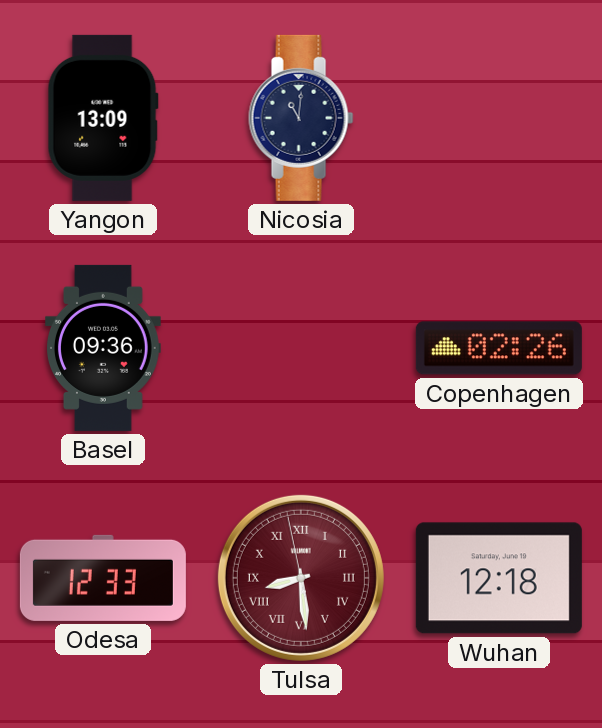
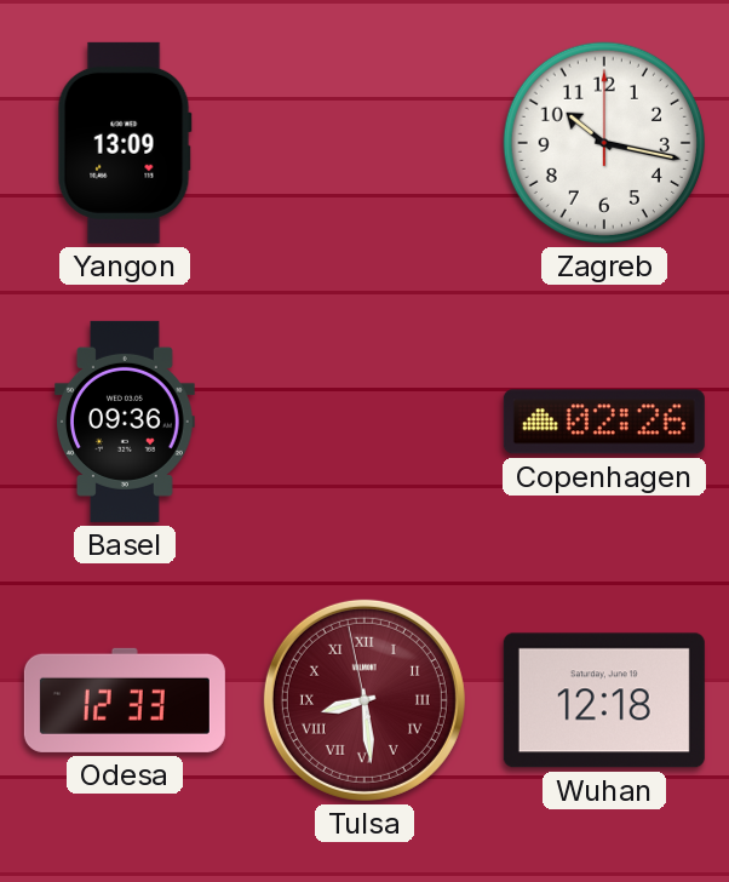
Nicosia: 11:01 -> none (301, 118)
Zagreb: none -> 10:17 (604, 143)
